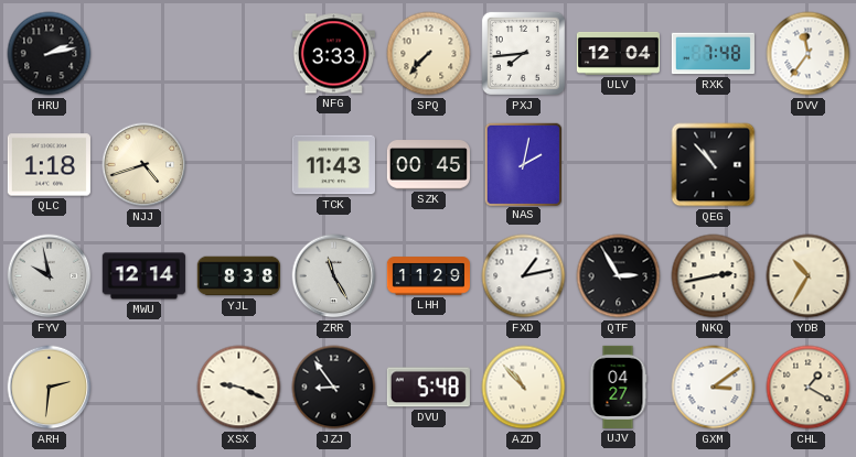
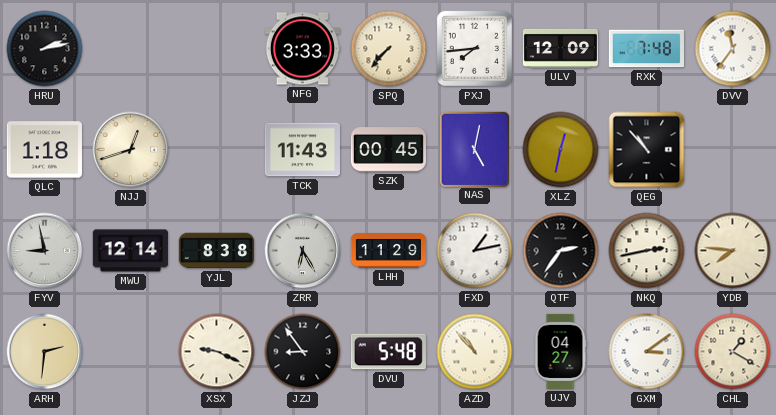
ULV: 12:04 -> 12:09 (560, 48)
NJJ: 4:42 -> 12:42 (131, 150)
NAS: 2:02 -> 5:02 (474, 149)
XLZ: none -> 12:32 (561, 150)
FYV: 9:58 -> 8:58 (45, 251)
ZRR: 11:25 -> 6:25 (303, 251)
QTF: 2:55 -> 2:36 (561, 251)
YDB: 10:35 -> 7:46 (733, 251)
